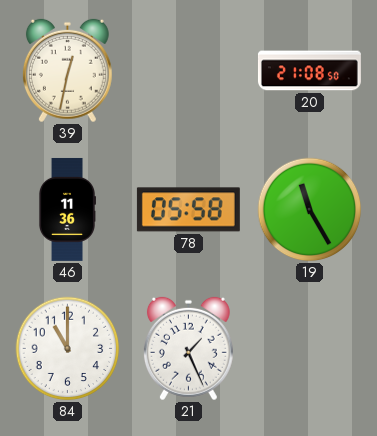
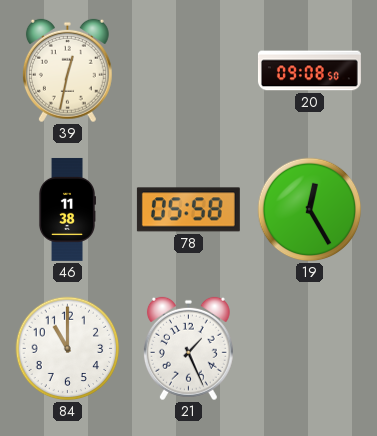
20: 21:08 -> 09:08 (309, 71)
46: 11:36 -> 11:38 (66, 209)
19: 11:25 -> 12:25 (310, 210)
